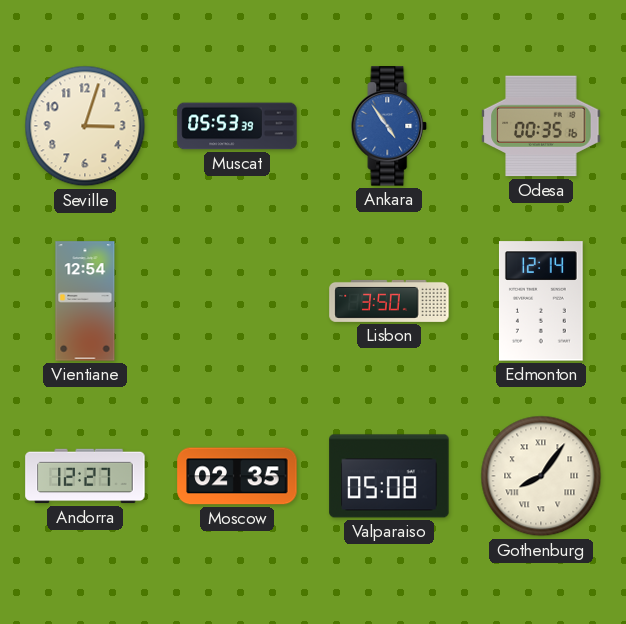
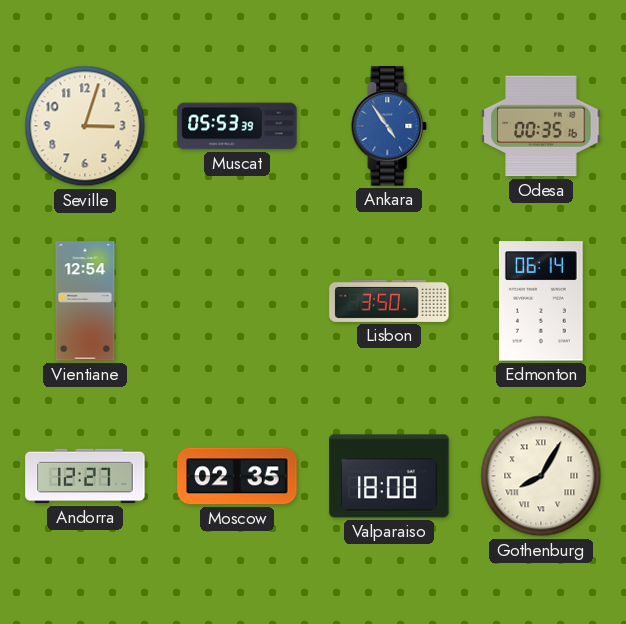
Edmonton: 12:14 -> 06:14 (541, 301)
Valparaiso: 05:08 -> 18:08 (389, 476)
Gothenburg: 8:06 -> 8:05 (541, 476)
